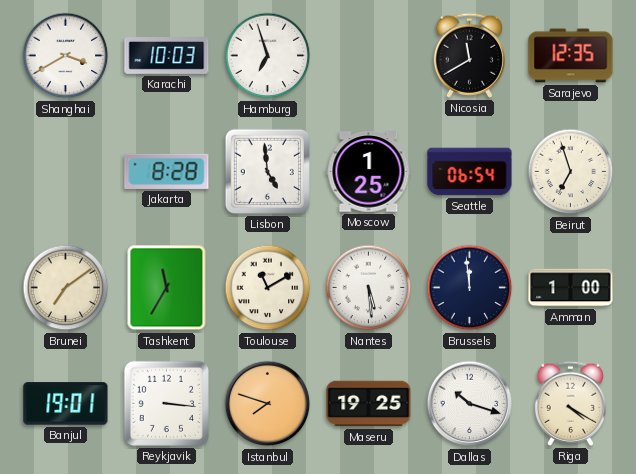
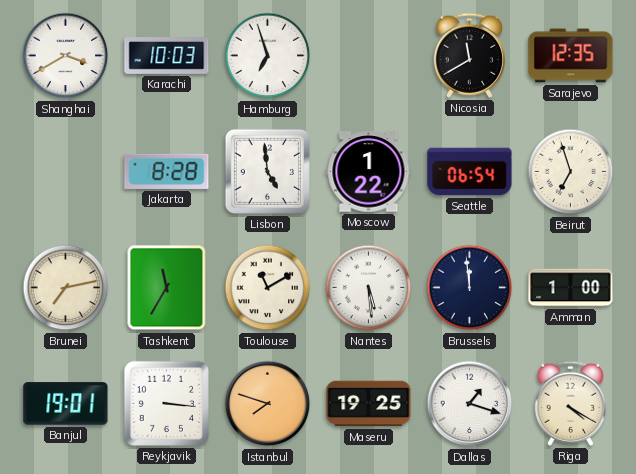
Moscow: 1:25 -> 1:22 (369, 172)
Brunei: 7:09 -> 7:13 (66, 288)
Dallas: 10:18 -> 1:18 (470, 404)
